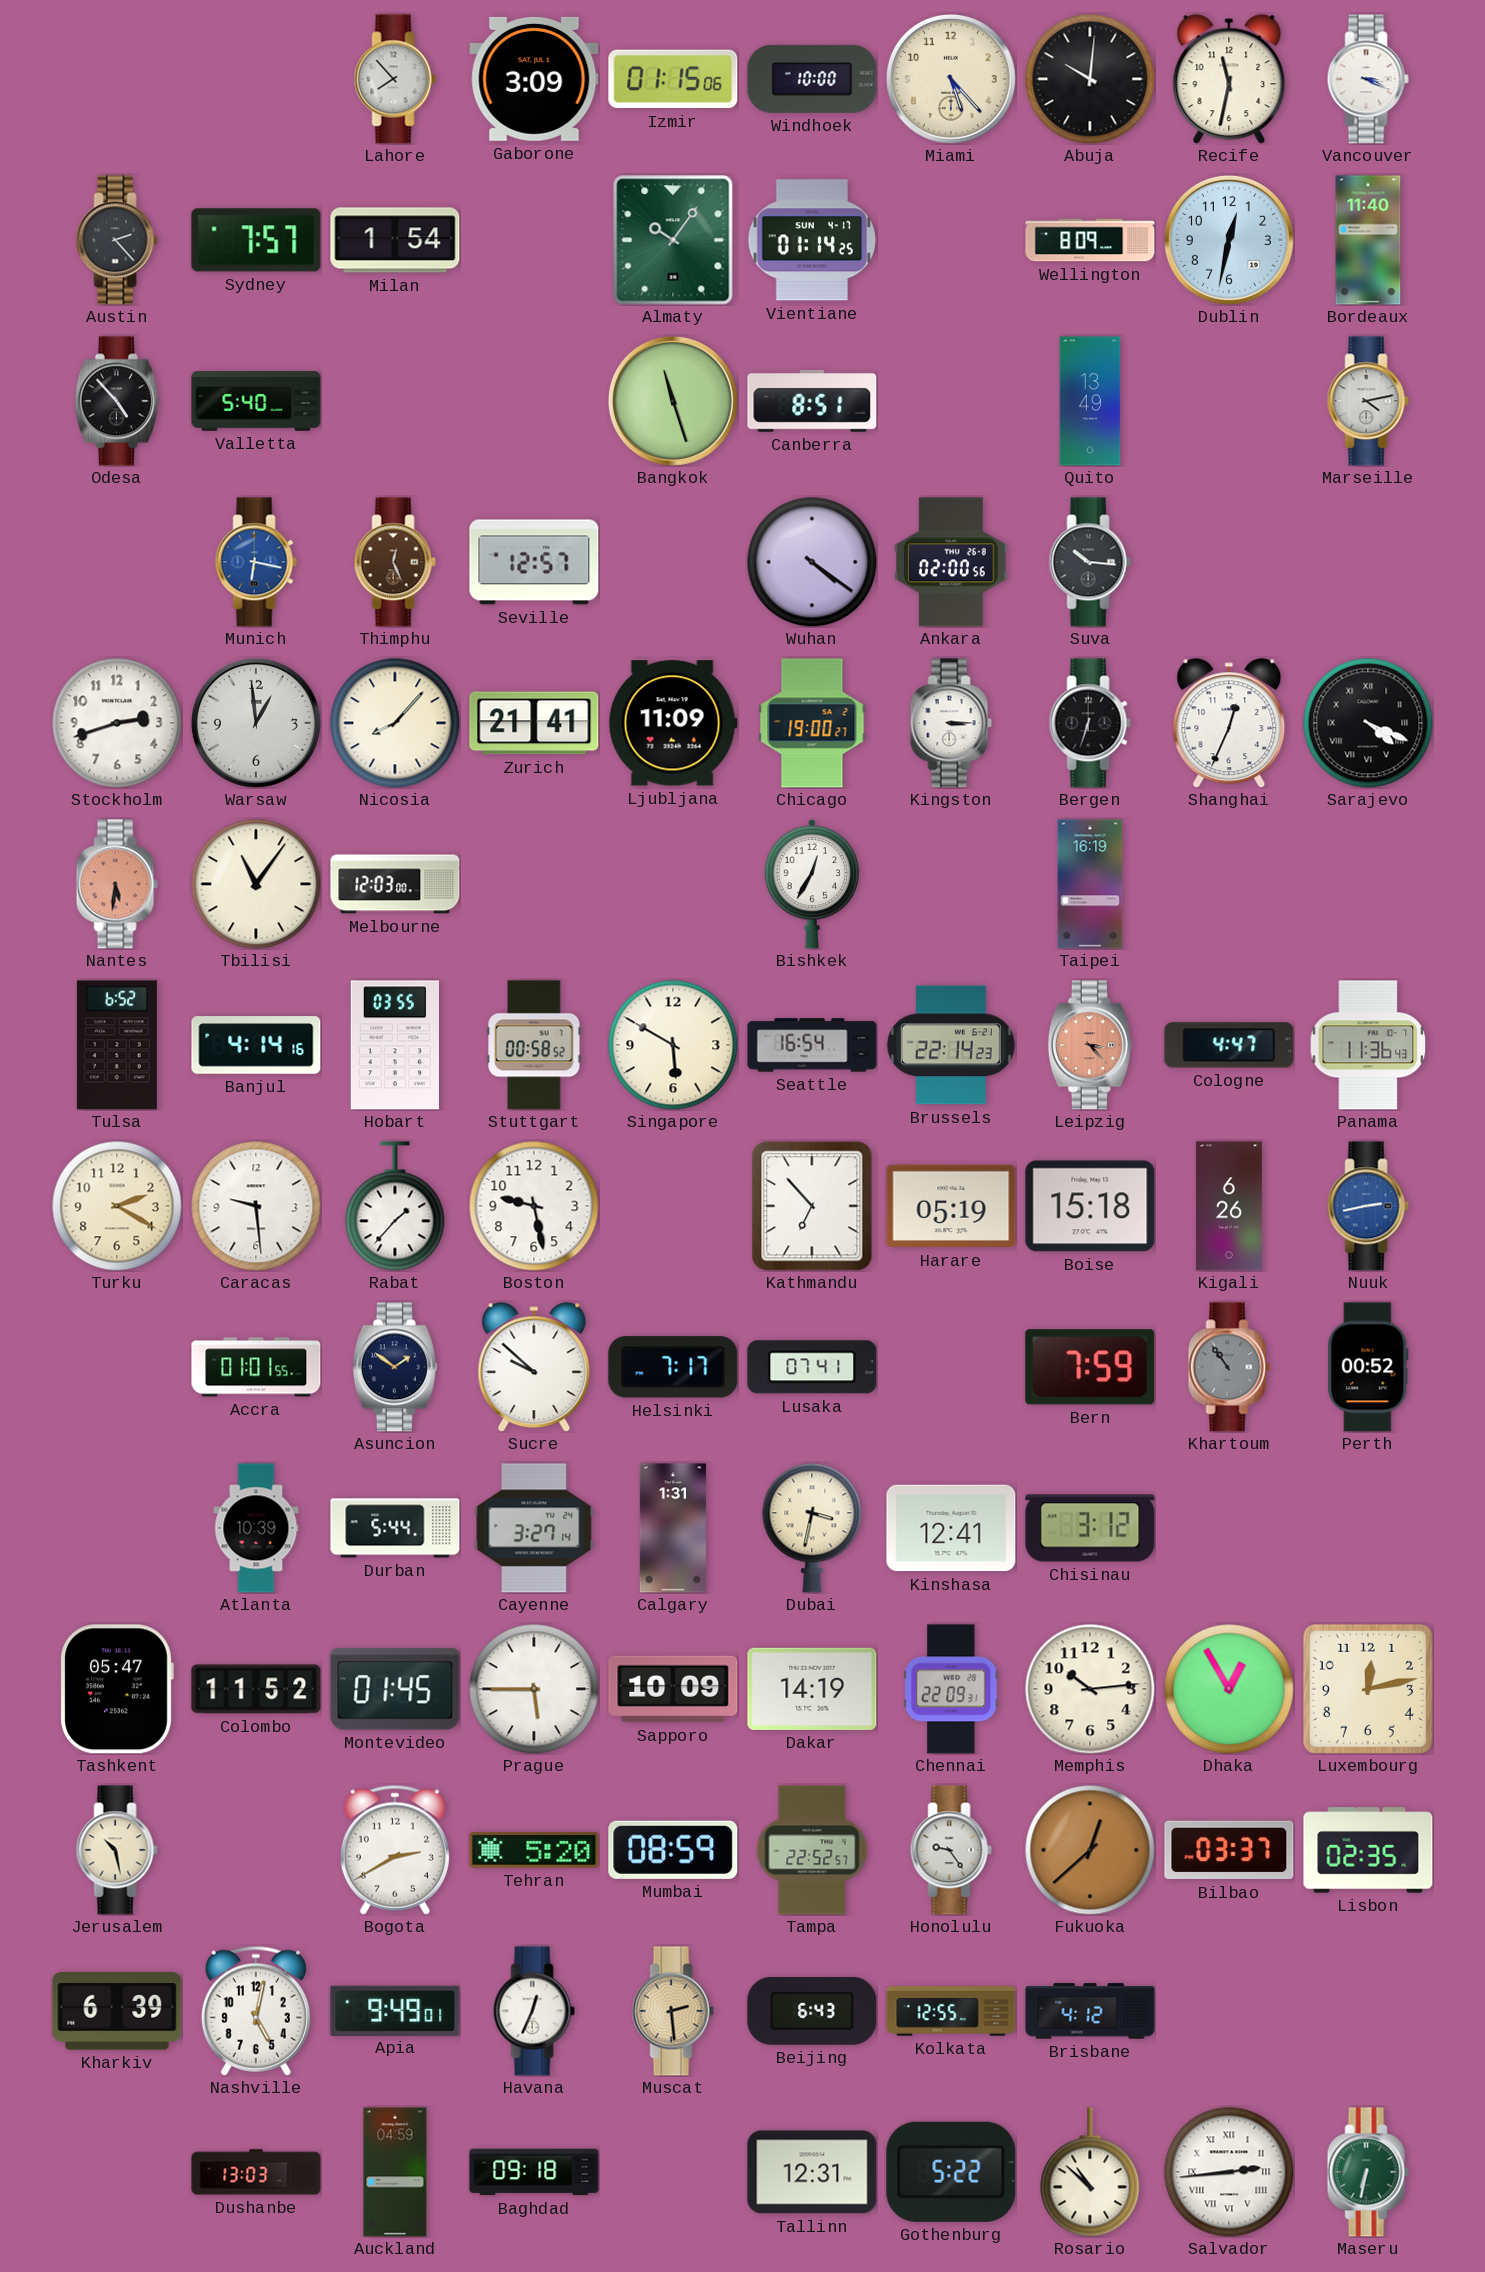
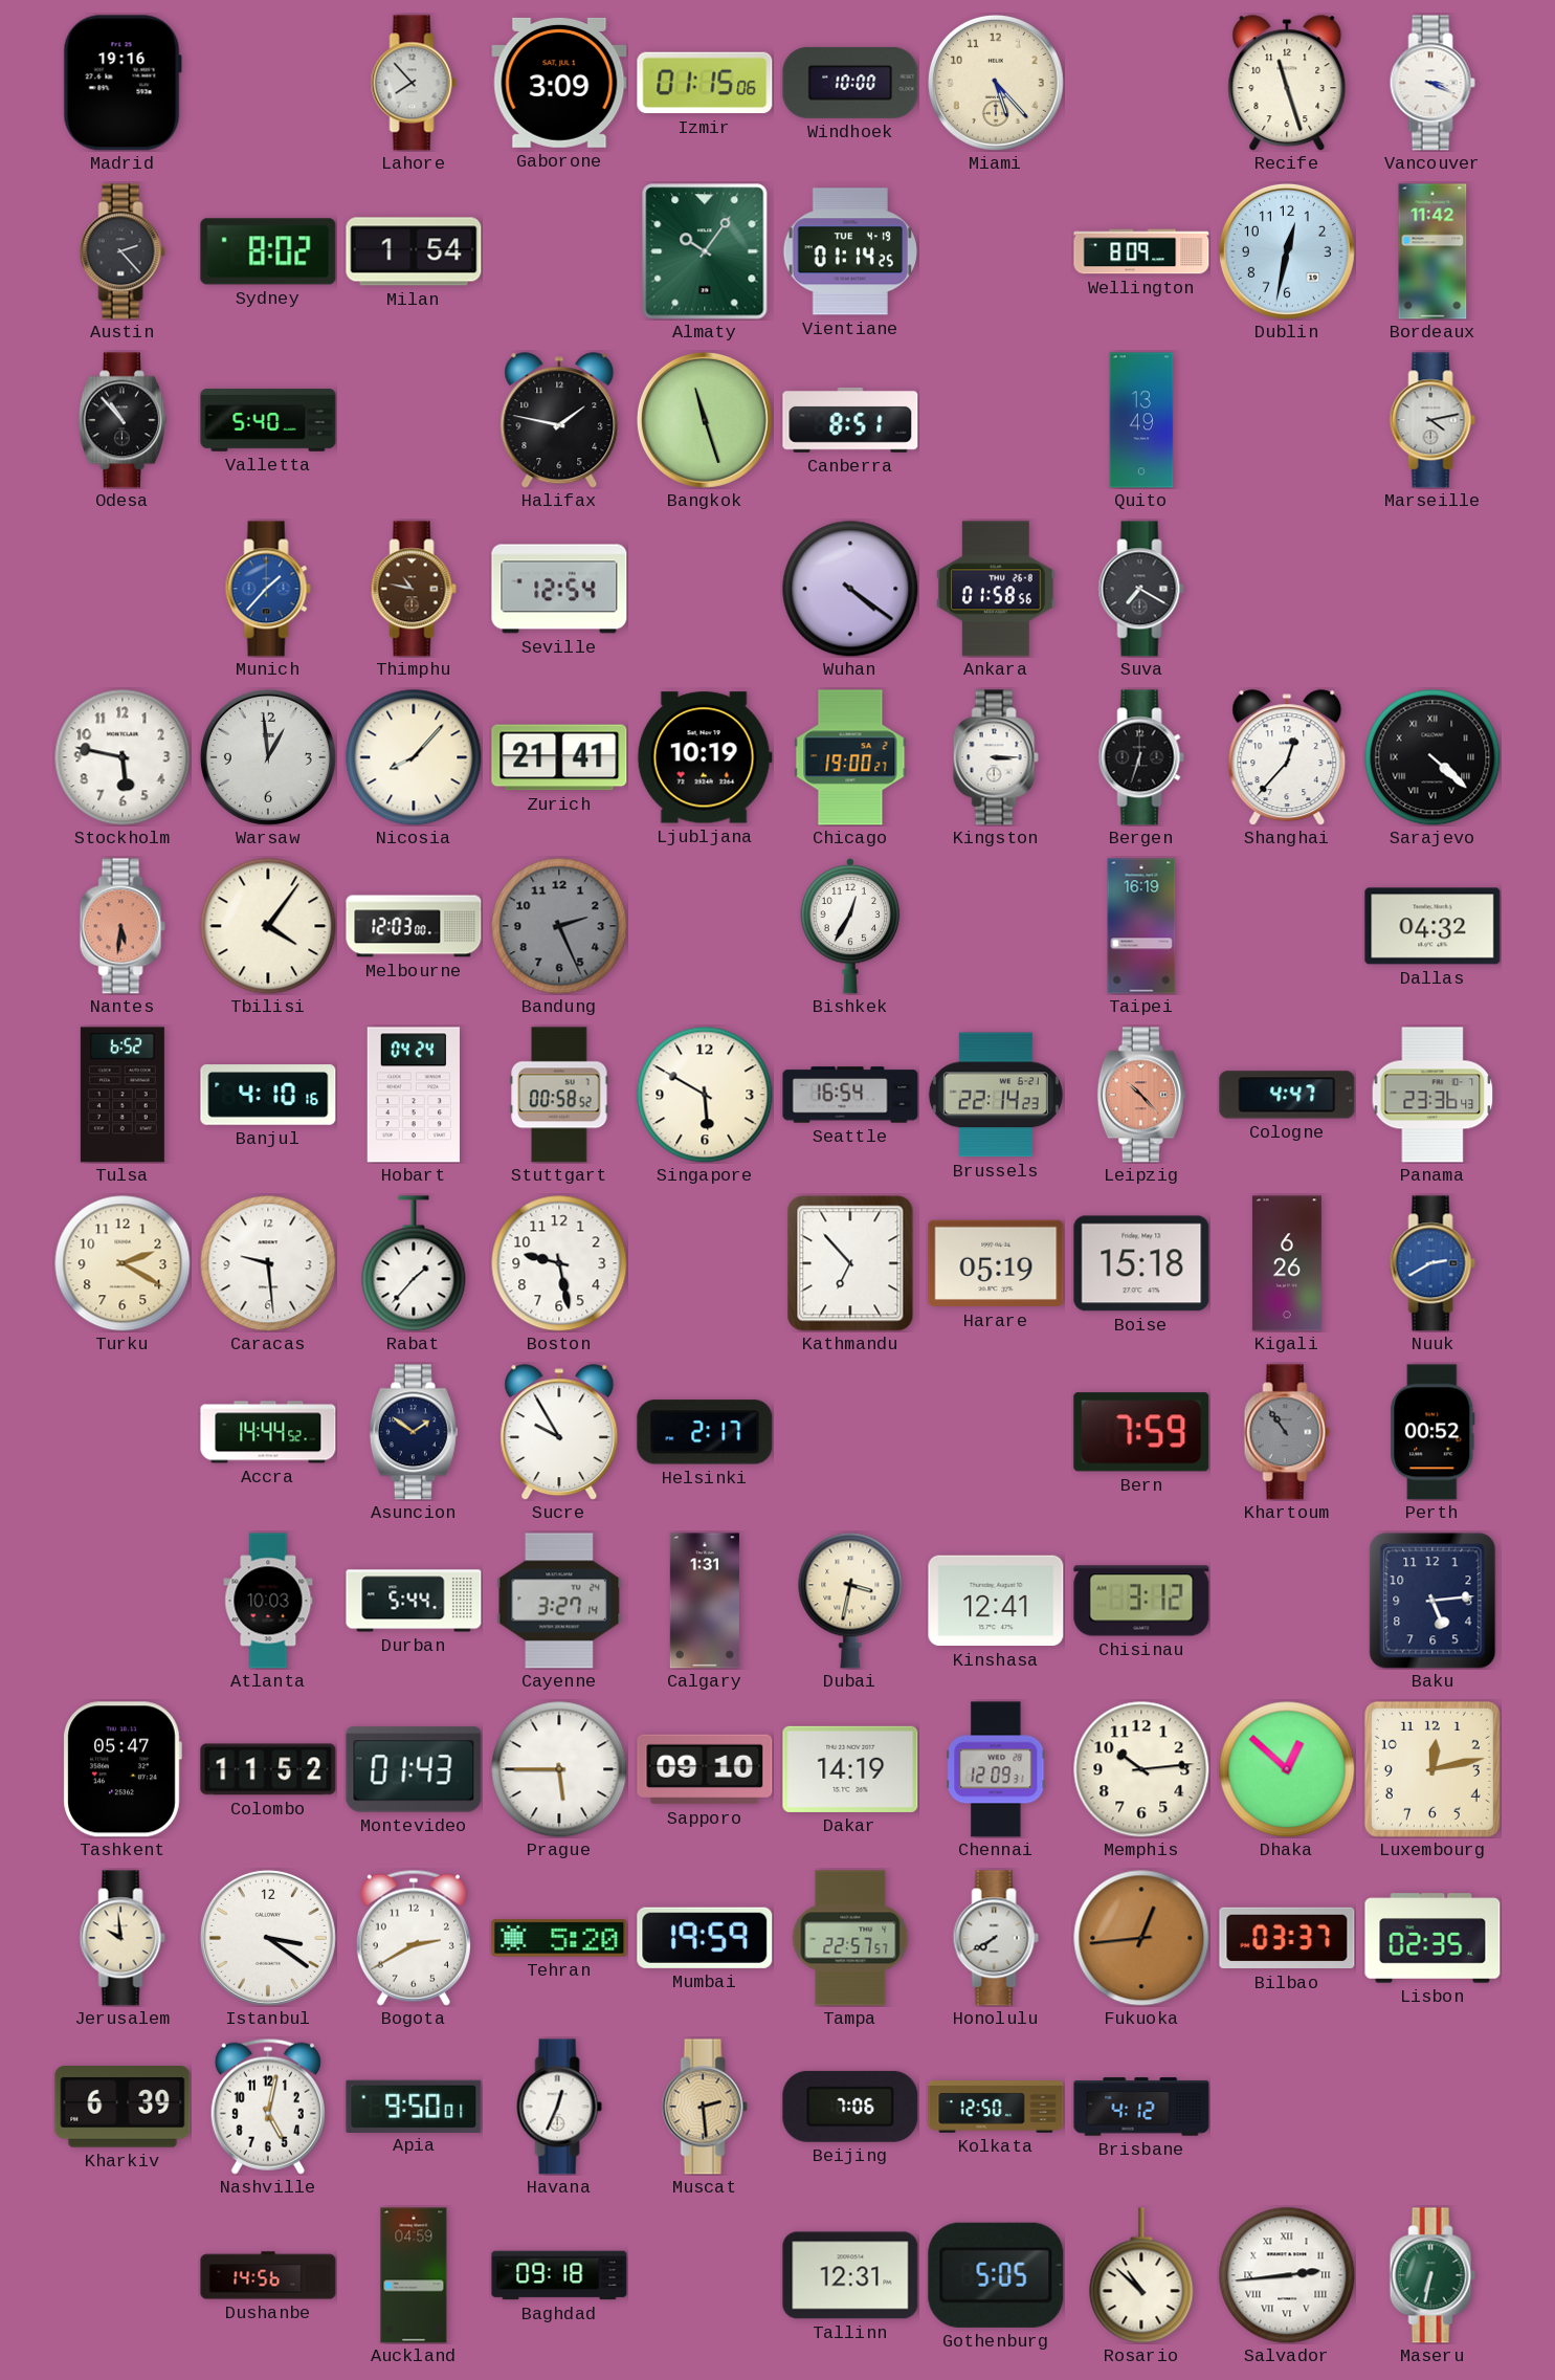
Madrid: none -> 19:16 (123, 83)
Abuja: 10:01 -> none (1090, 79)
Recife: 11:32 -> 11:27 (1287, 83)
Sydney: 7:57 -> 8:02 (268, 251)
Vientiane date: SUN 4-17 -> TUE 4-19 (849, 251)
Bordeaux: 11:40 -> 11:42 (1432, 251)
Odesa: 4:53 -> 10:53 (123, 420)
Halifax: none -> 1:47 (559, 420)
Munich: 6:17 -> 1:37 (268, 589)
Thimphu: 12:26 -> 10:47 (414, 589)
Seville: 12:57 -> 12:54 (559, 589)
Ankara: 02:00 -> 01:58 (997, 589)
Suva: 10:16 -> 7:20 (1141, 589)
Stockholm: 2:42 -> 5:47 (123, 757)
Ljubljana: 11:09 -> 10:19 (705, 757)
Shanghai: 12:34 -> 12:37 (1287, 757)
Sarajevo: 4:19 -> 4:22 (1432, 757)
Tbilisi: 11:06 -> 4:06 (268, 926)
Bandung: none -> 2:26 (559, 926)
Dallas: none -> 04:32 (1432, 926)
Banjul: 4:14 -> 4:10 (268, 1095)
Hobart: 03:55 -> 04:24 (414, 1095)
Leipzig: 3:23 -> 10:23 (1141, 1095)
Panama: 11:36 -> 23:36 (1432, 1095)
Nuuk: 2:43 -> 2:40 (1432, 1263)
Accra: 01:01 -> 14:44 (268, 1432)
Sucre: 9:52 -> 9:55 (559, 1432)
Helsinki: 7:17 -> 2:17 (705, 1432)
Lusaka: 07:41 -> none (812, 1367)
Atlanta: 10:39 -> 10:03 (268, 1601)
Baku: none -> 5:14 (1432, 1601)
Montevideo: 01:45 -> 01:43 (414, 1769)
Sapporo: 10:09 -> 09:10 (705, 1769)
Chennai: 22:09 -> 12:09 (996, 1769)
Dhaka: 12:55 -> 12:52 (1287, 1769)
Jerusalem: 10:28 -> 9:59 (123, 1938)
Istanbul: none -> 3:21 (268, 1938)
Mumbai: 08:59 -> 19:59 (705, 1938)
Tampa: 22:52 -> 22:57 (850, 1938)
Honolulu: 9:24 -> 7:40 (996, 1938)
Fukuoka: 12:38 -> 12:44 (1141, 1938)
Apia: 9:49 -> 9:50 (414, 2106)
Beijing: 6:43 -> 7:06 (850, 2107)
Kolkata: 12:55 -> 12:50 (996, 2107)
Dushanbe: 13:03 -> 14:56 (268, 2275)
Gothenburg: 5:22 -> 5:05 (996, 2275)
